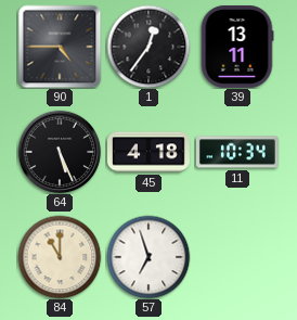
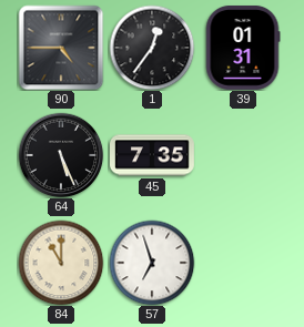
39: 13:11 -> 01:31 (243, 48)
45: 4:18 -> 7:35 (153, 155)
11: 10:34 -> none (238, 152)
